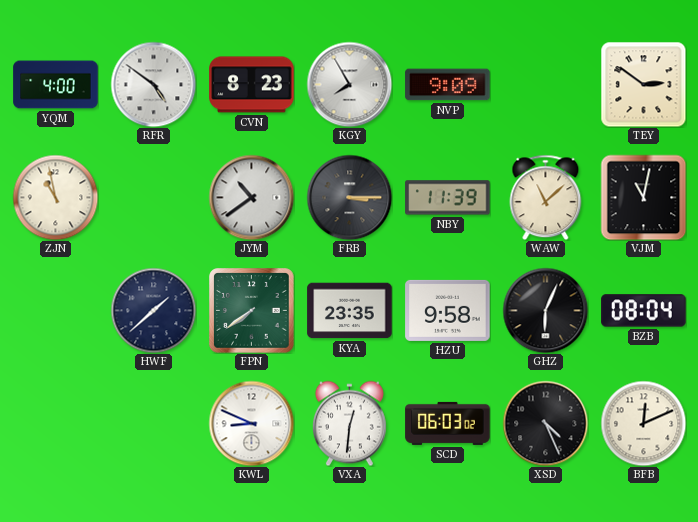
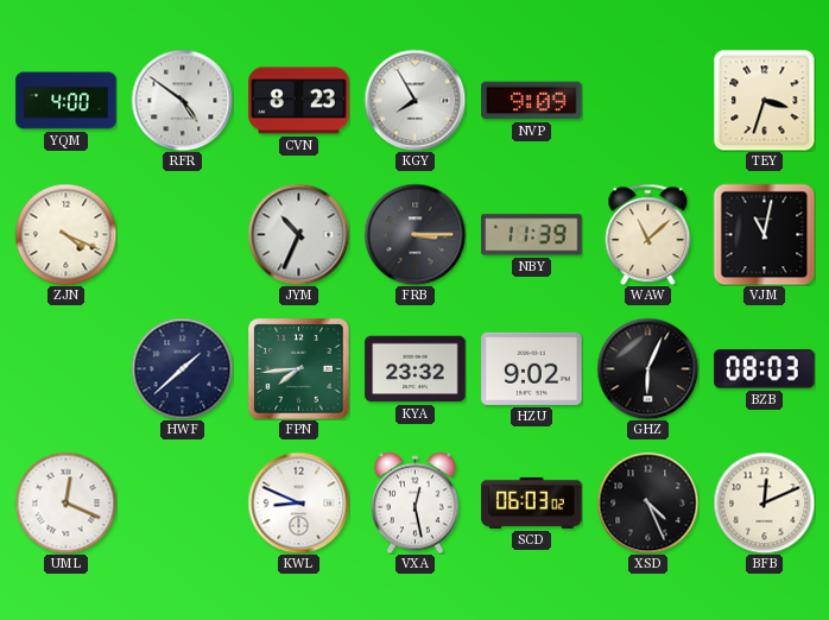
TEY: 2:51 -> 3:33 (764, 100)
ZJN: 10:58 -> 4:19 (65, 234)
JYM: 10:39 -> 10:34 (298, 234)
FPN: 7:39 -> 7:44 (299, 369)
KYA: 23:35 -> 23:32 (416, 369)
HZU: 9:58 -> 9:02 (532, 368)
BZB: 08:04 -> 08:03 (765, 369)
UML: none -> 12:19 (65, 502)
VXA: 12:31 -> 12:28 (414, 502)
